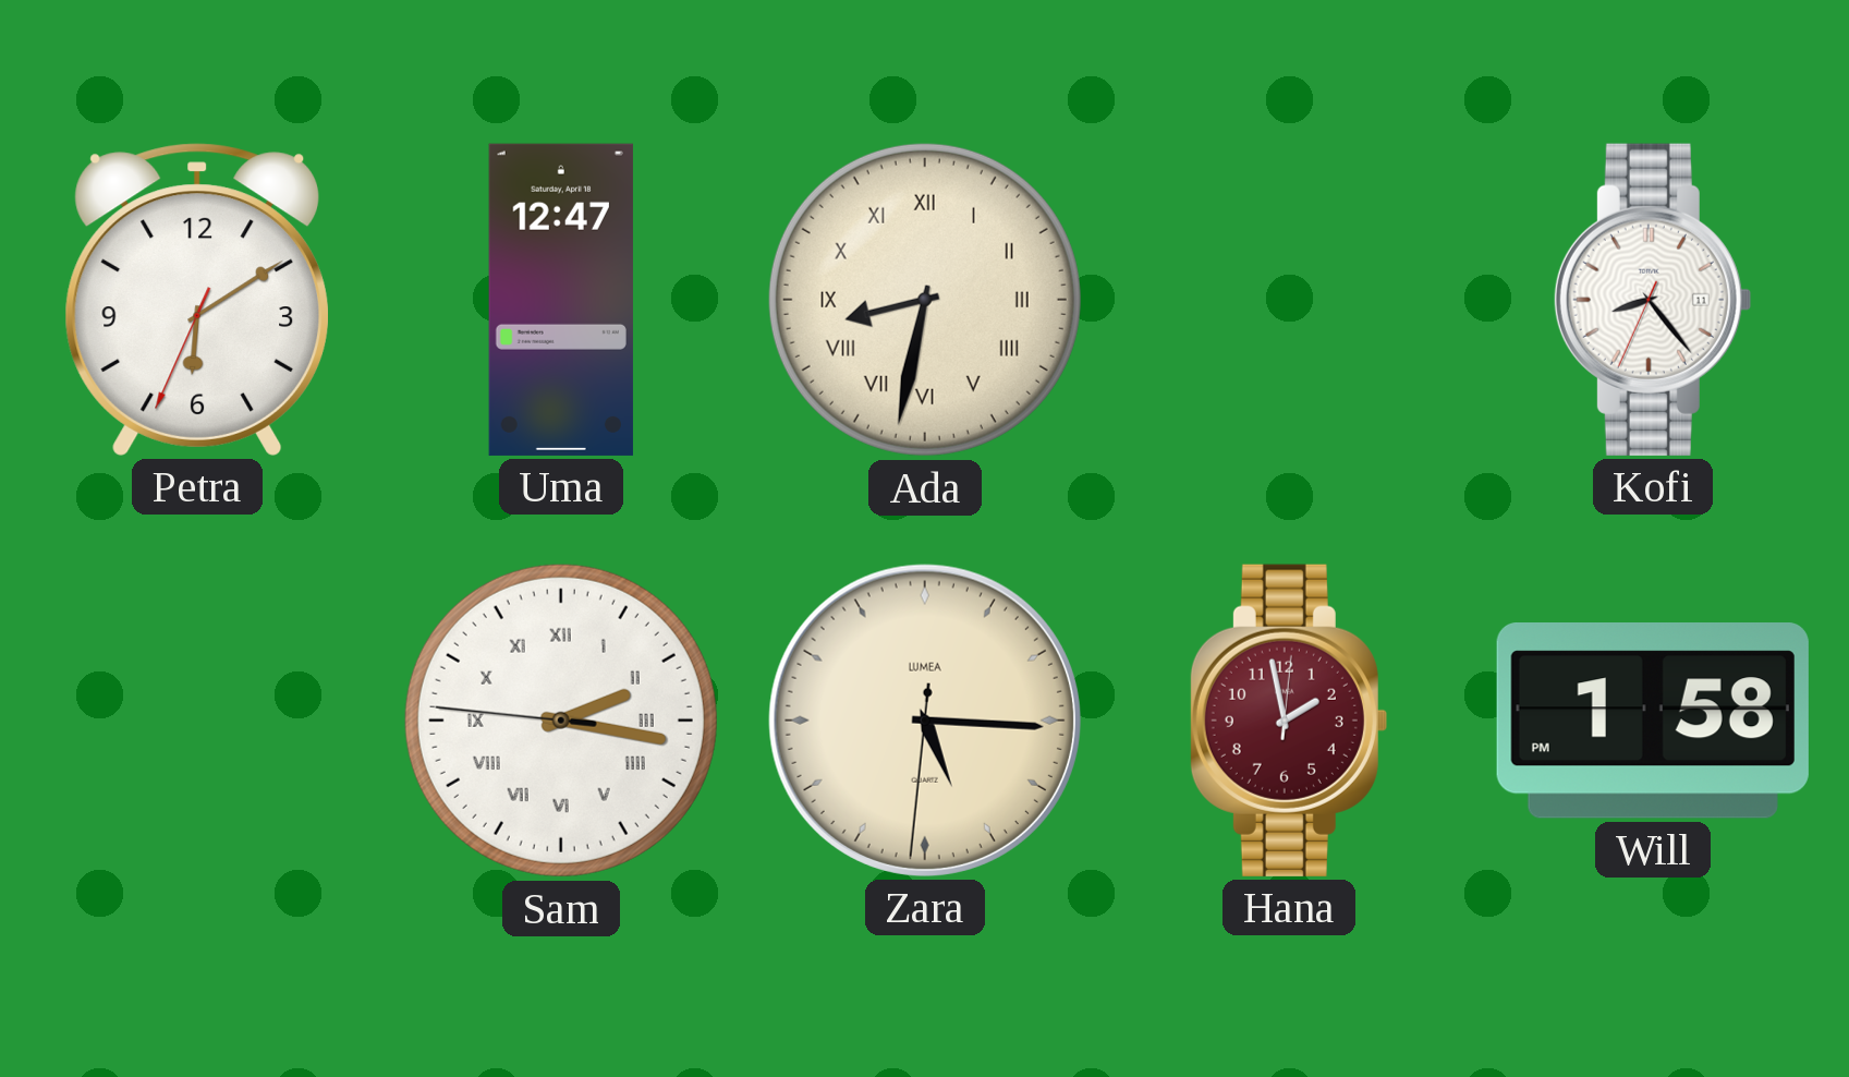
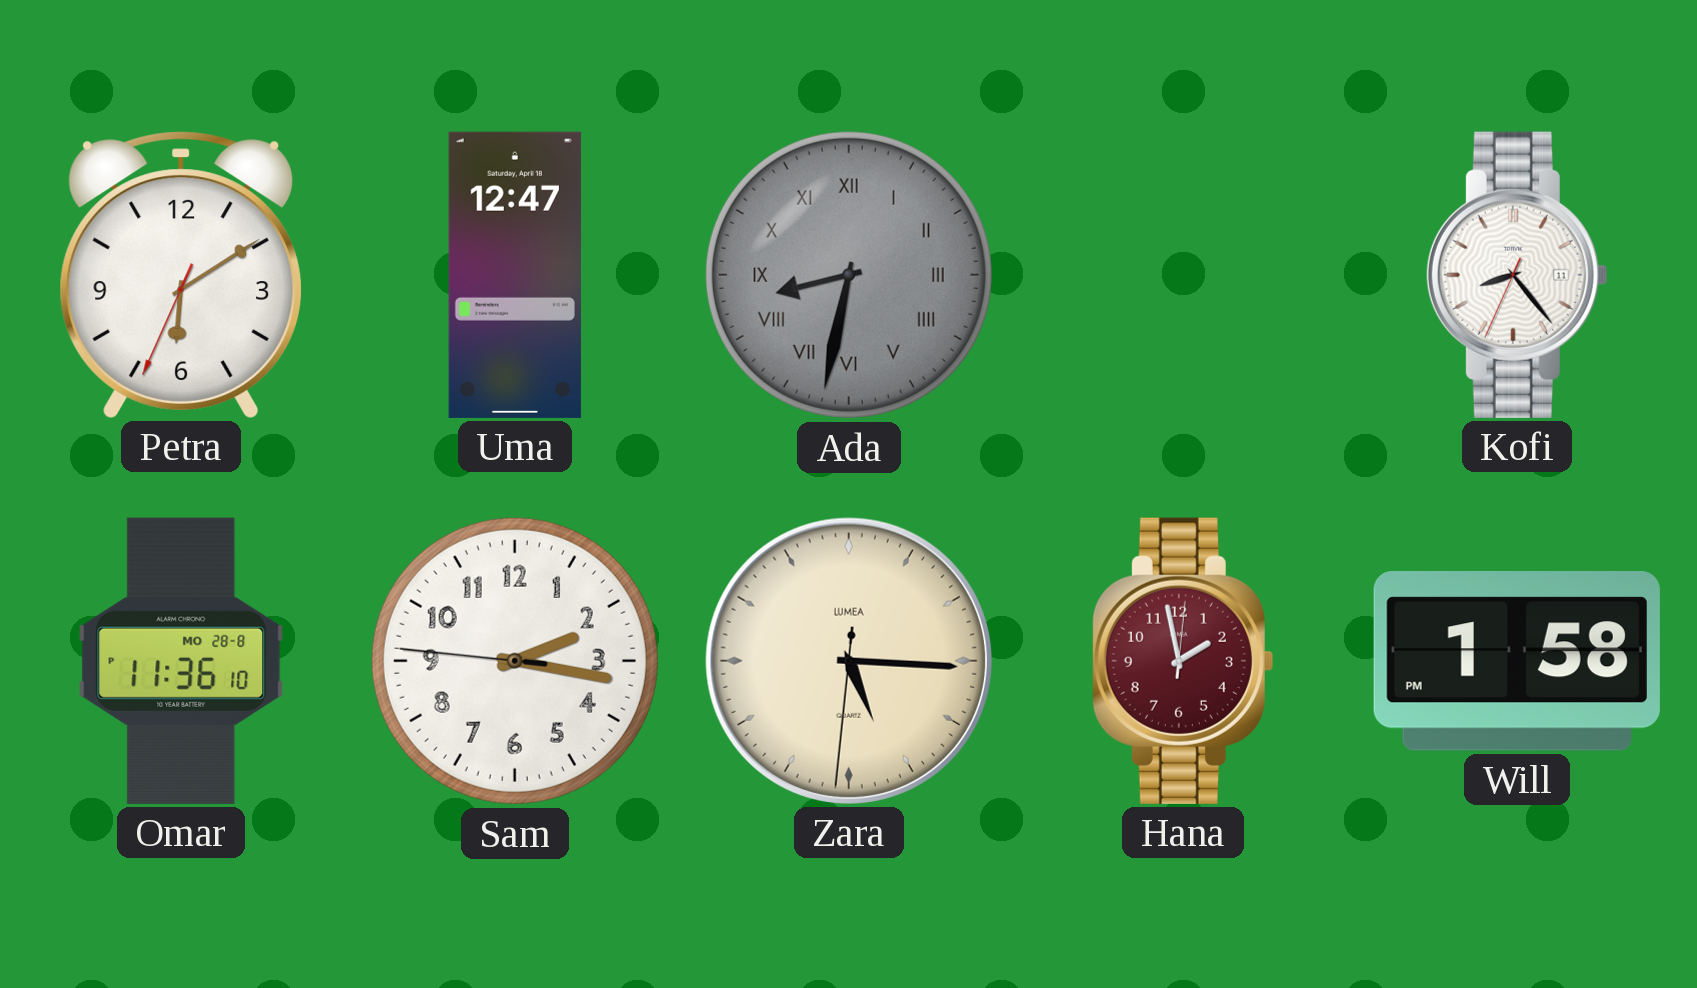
Ada dial: cream -> grey (849, 275)
Omar: none -> 11:36 (181, 661)
Sam numerals: Roman -> Arabic (515, 661)
